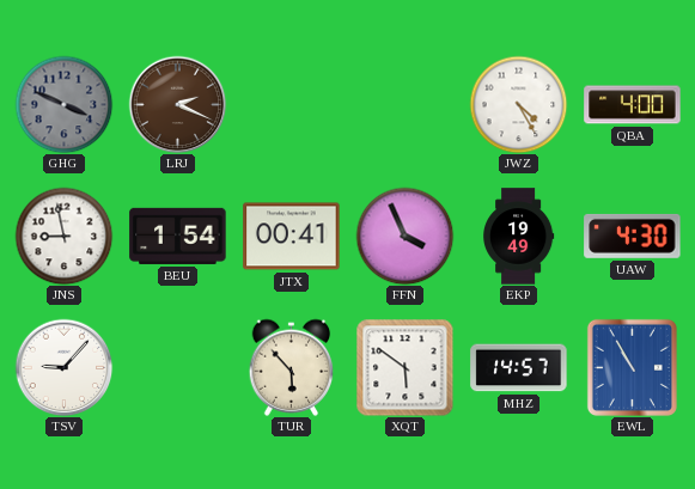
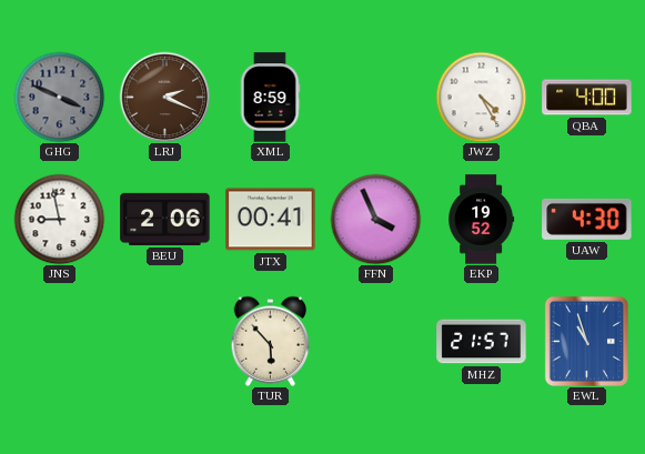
XML: none -> 8:59 (270, 98)
BEU: 1:54 -> 2:06 (165, 219)
EKP: 19:49 -> 19:52 (482, 220)
TSV: 9:07 -> none (63, 367)
XQT: 5:51 -> none (404, 367)
MHZ: 14:57 -> 21:57 (482, 342)
EWL: 10:55 -> 10:57 (586, 341)
